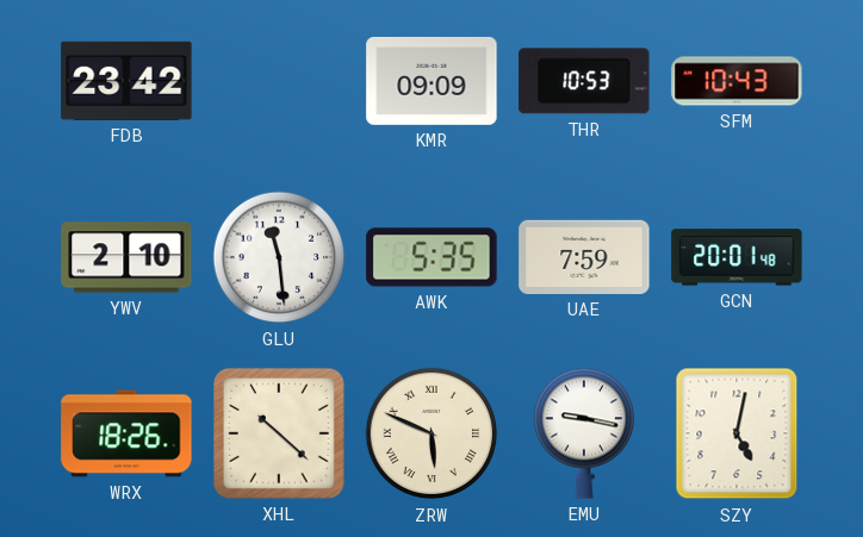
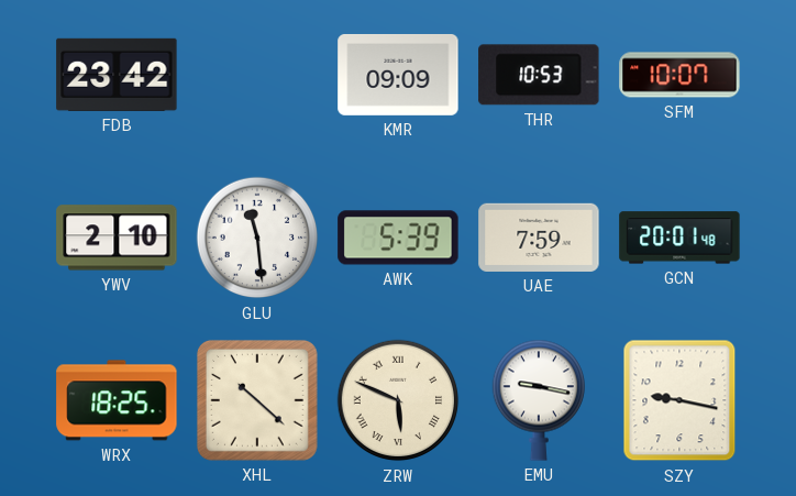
SFM: 10:43 -> 10:07 (679, 75)
AWK: 5:35 -> 5:39 (398, 238)
WRX: 18:26 -> 18:25 (117, 400)
SZY: 5:02 -> 9:17 (679, 400)
